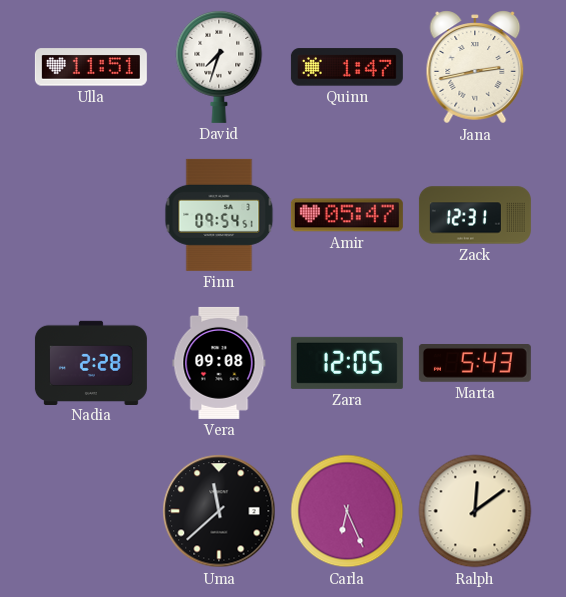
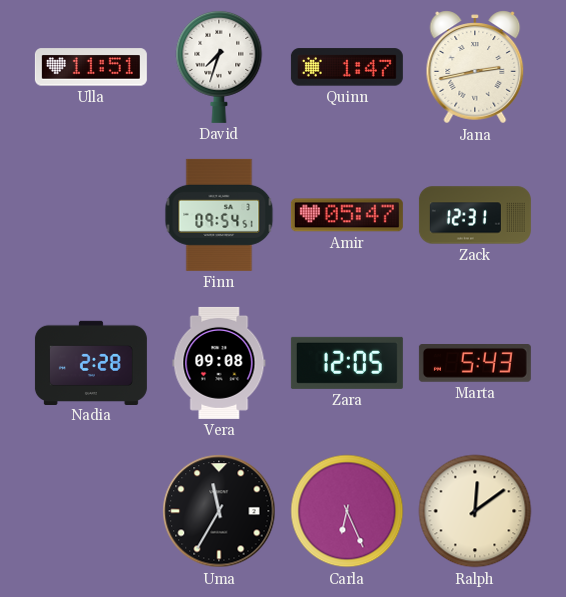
Uma: 11:38 -> 11:35 (219, 511)
